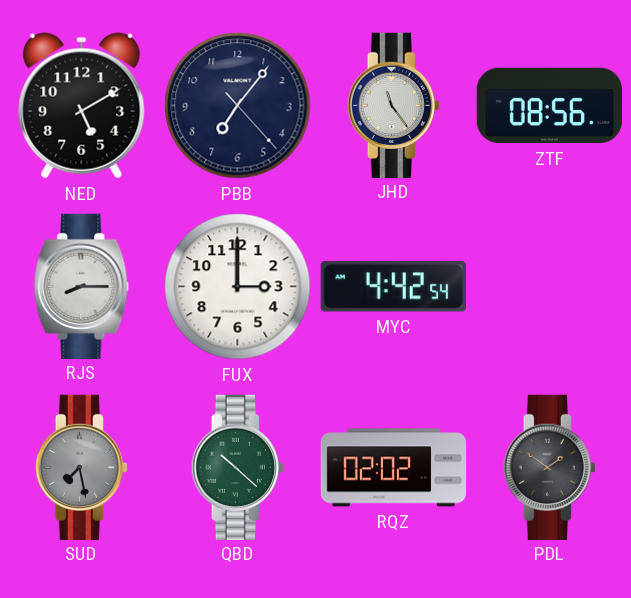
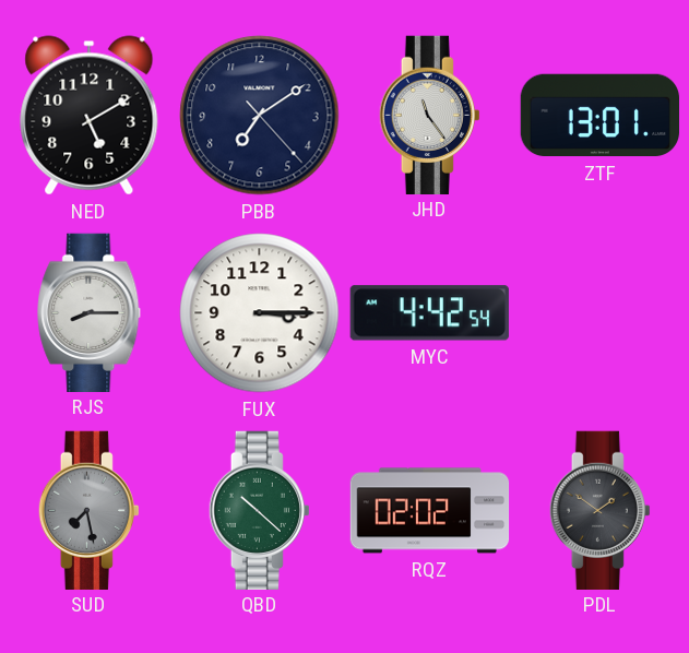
PBB: 7:06 -> 7:09 (260, 116)
ZTF: 08:56 -> 13:01 (601, 116)
FUX: 3:00 -> 3:15 (260, 313)
